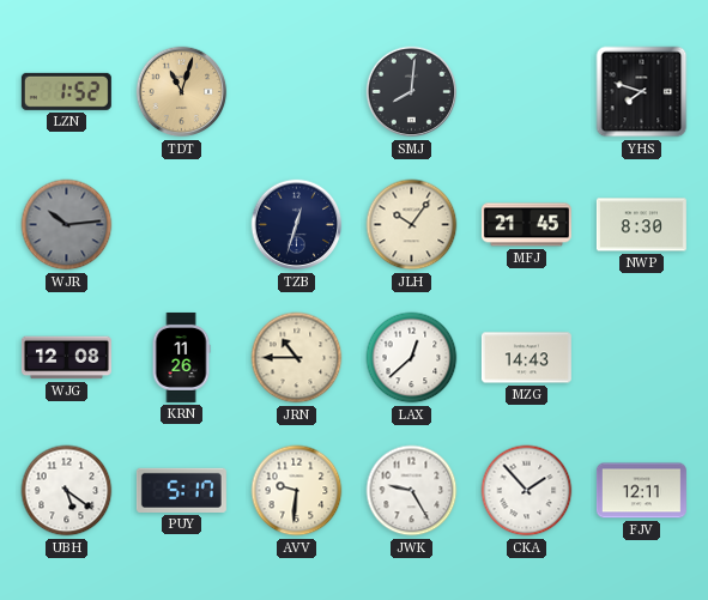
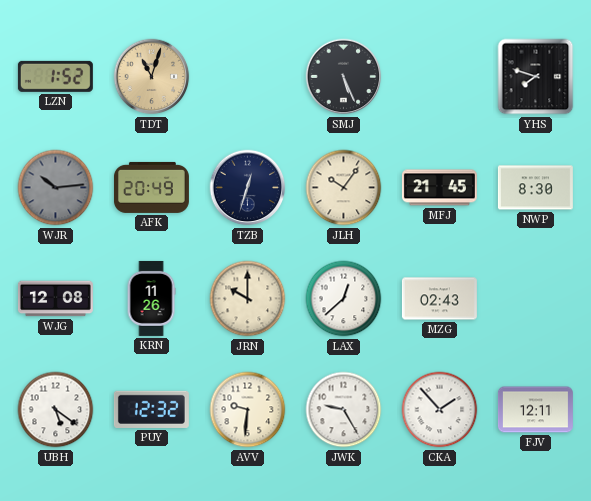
SMJ: 8:01 -> 5:26 (344, 77)
AFK: none -> 20:49 (151, 187)
JRN: 10:45 -> 10:00 (248, 299)
MZG: 14:43 -> 02:43 (439, 299)
PUY: 5:17 -> 12:32 (151, 409)
